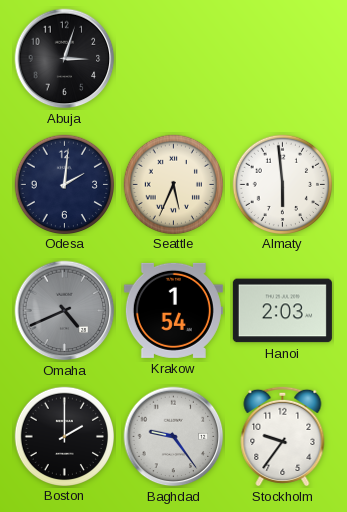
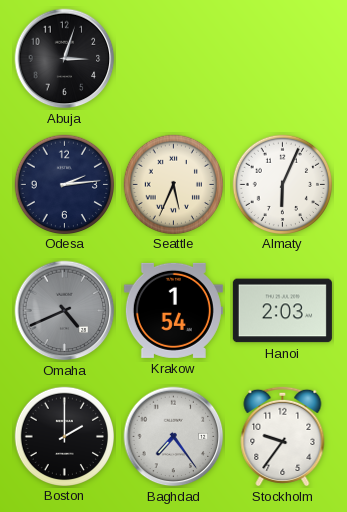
Odesa: 2:01 -> 2:14 (64, 184)
Almaty: 5:59 -> 6:04 (282, 184)
Baghdad: 9:24 -> 7:24 (174, 437)
